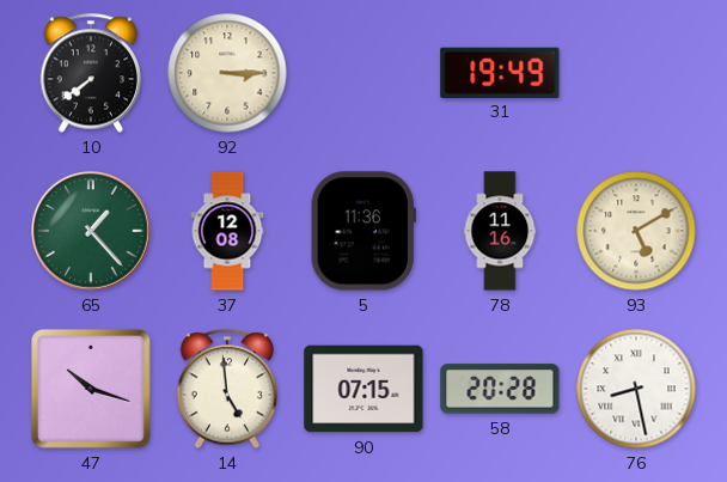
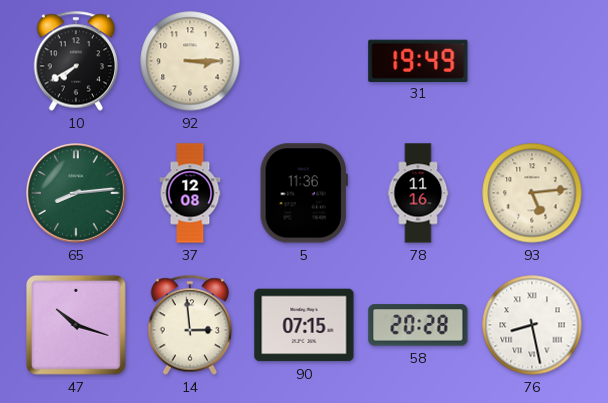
10: 7:39 -> 7:40 (76, 61)
65: 1:23 -> 8:14 (76, 193)
93: 5:10 -> 5:14 (532, 193)
14: 4:59 -> 2:59 (190, 325)
